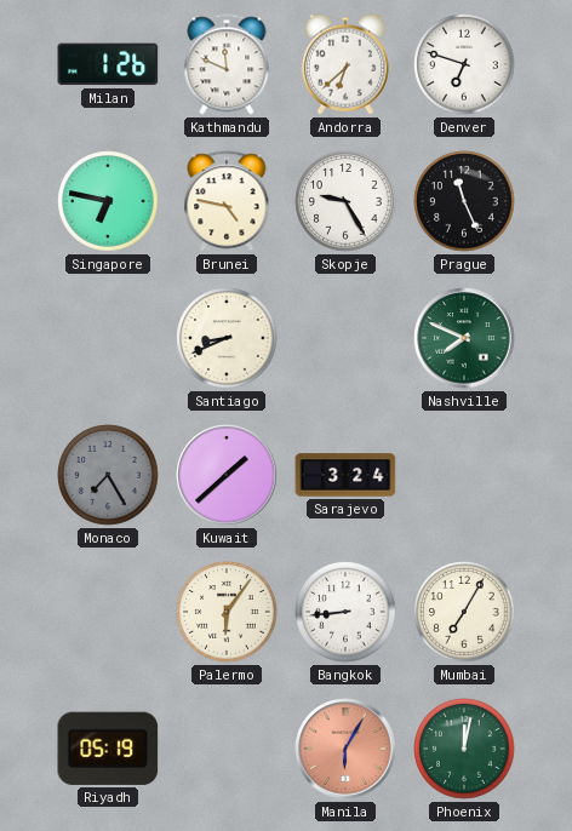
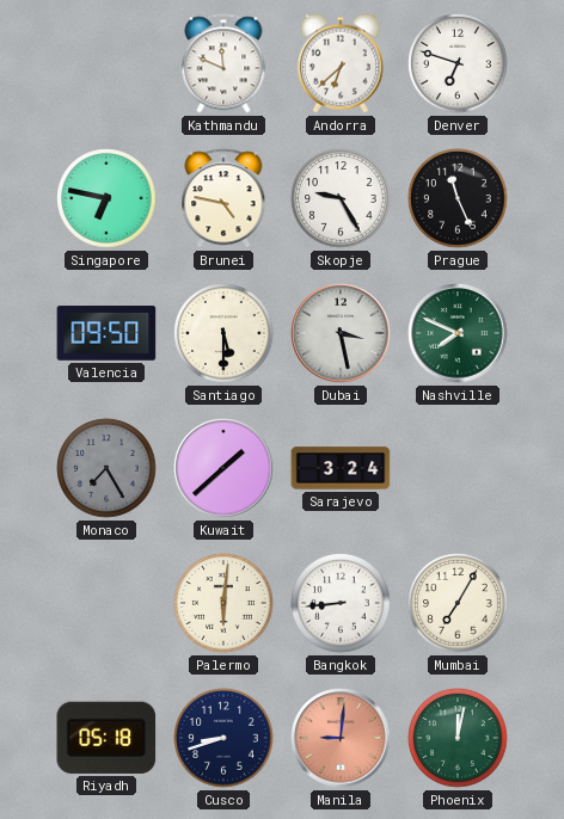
Milan: 1:26 -> none (108, 64)
Valencia: none -> 09:50 (106, 333)
Santiago: 8:41 -> 5:30 (223, 333)
Dubai: none -> 3:28 (341, 333)
Palermo: 6:06 -> 6:01 (223, 603)
Riyadh: 05:19 -> 05:18 (106, 738)
Cusco: none -> 8:42 (223, 738)
Manila: 6:05 -> 9:01 (341, 738)
